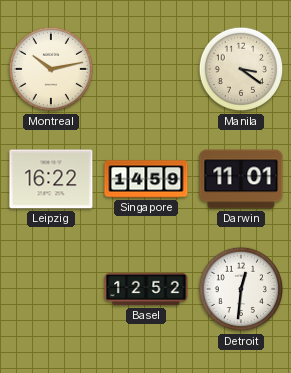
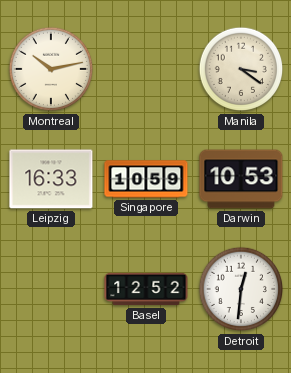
Leipzig: 16:22 -> 16:33 (51, 179)
Singapore: 14:59 -> 10:59 (146, 179)
Darwin: 11:01 -> 10:53 (241, 179)
